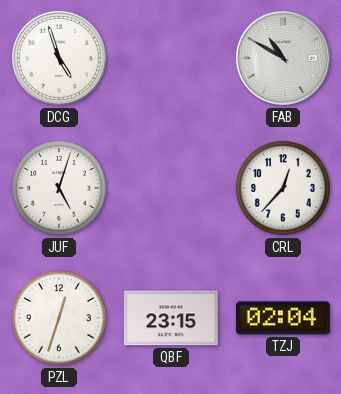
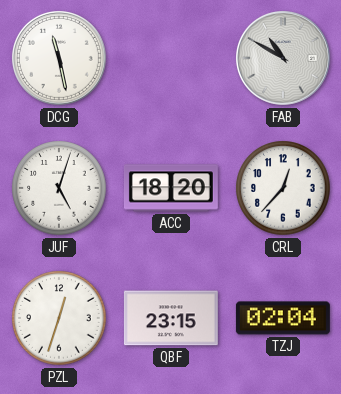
DCG: 4:57 -> 11:28 (59, 58)
ACC: none -> 18:20 (171, 188)
